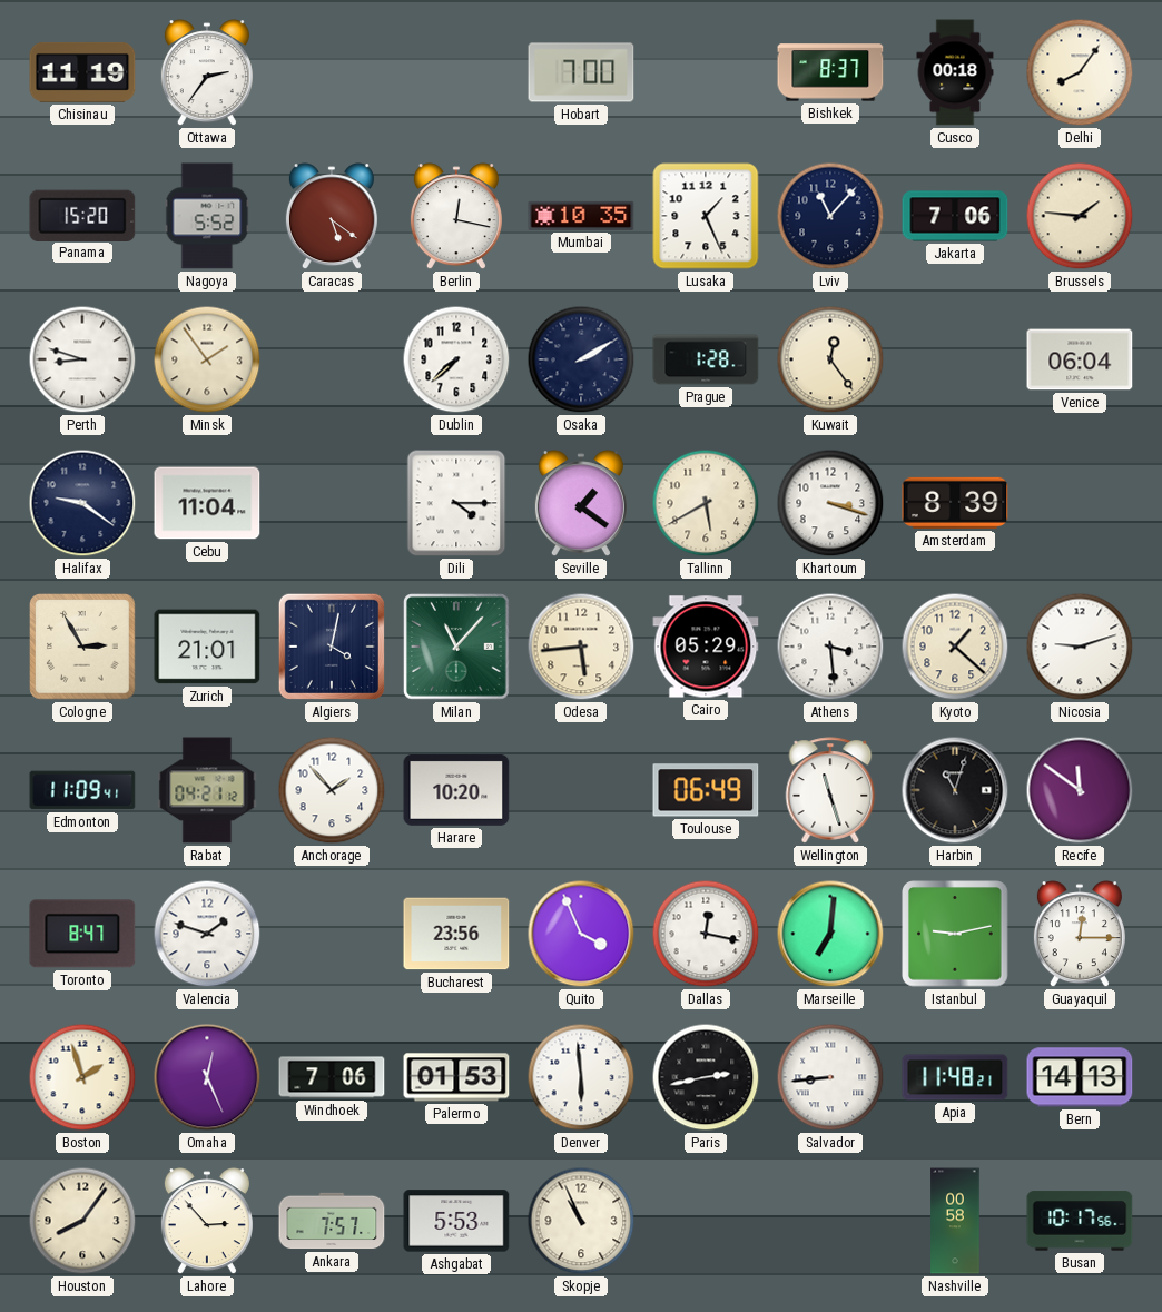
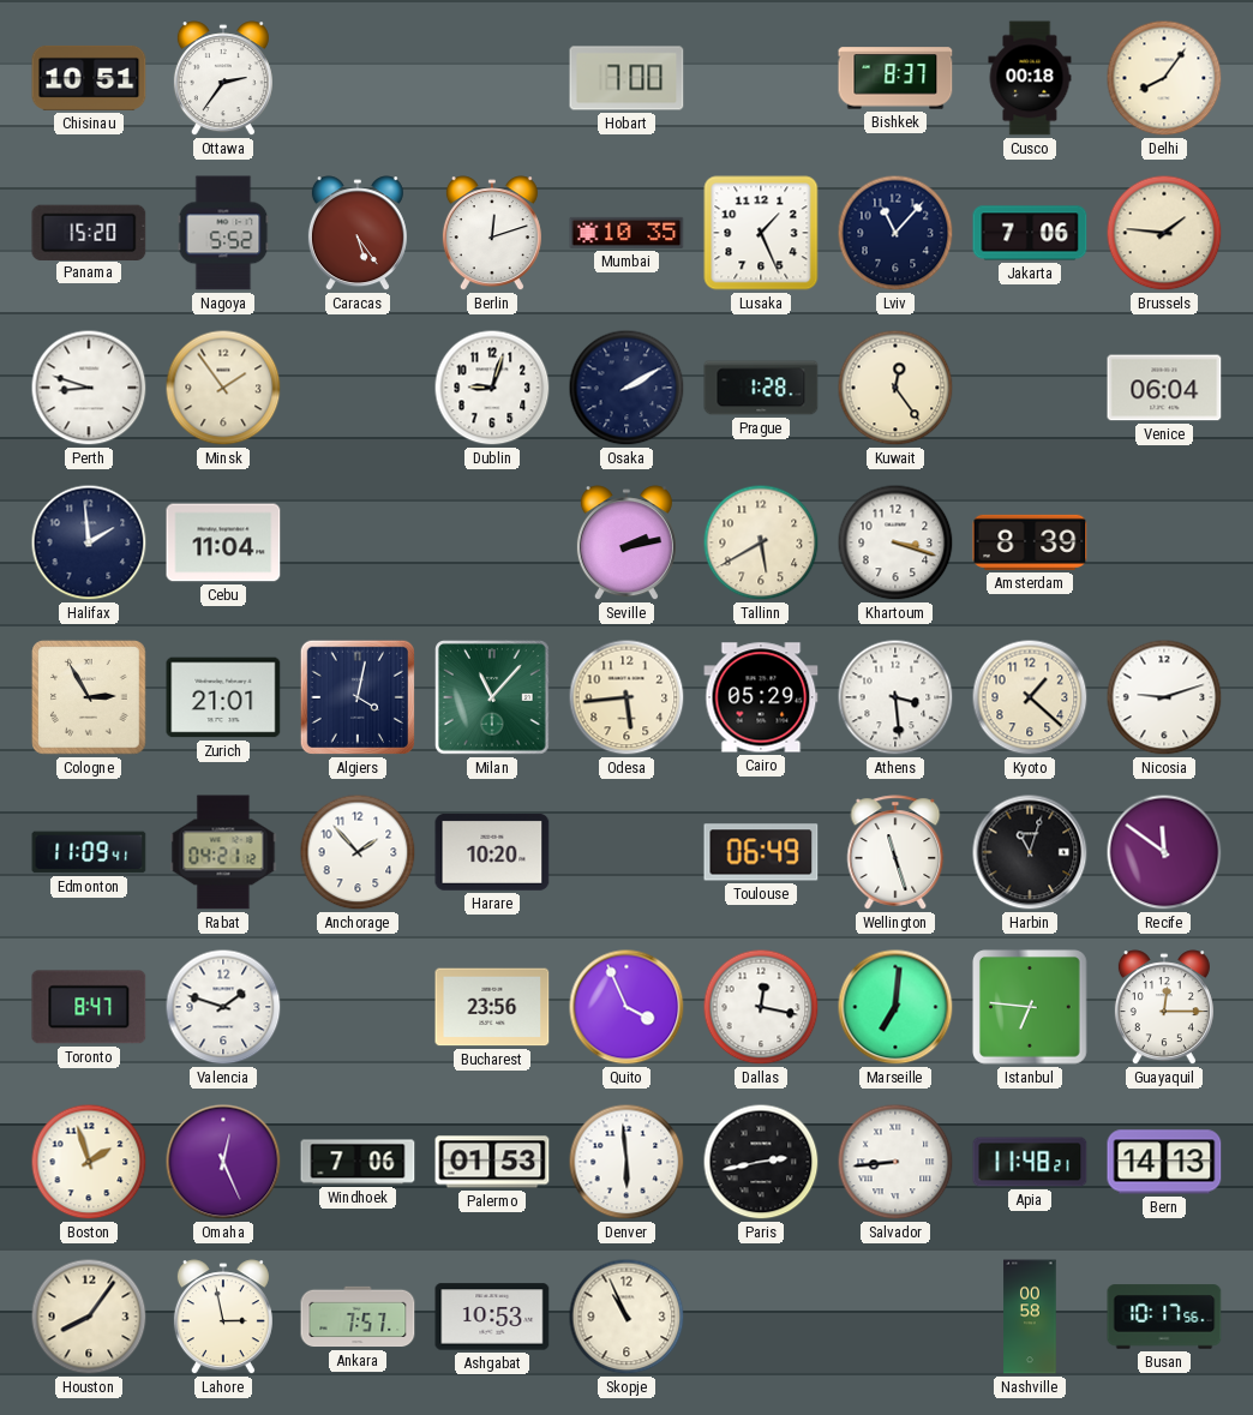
Chisinau: 11:19 -> 10:51 (89, 78)
Caracas: 5:21 -> 5:24 (358, 234)
Berlin: 12:17 -> 12:12 (492, 234)
Dublin: 7:38 -> 9:03 (492, 388)
Halifax: 9:21 -> 1:59 (89, 542)
Dili: 4:15 -> none (456, 503)
Seville: 1:21 -> 2:13 (626, 544)
Istanbul: 9:13 -> 6:46 (1030, 1007)
Lahore: 2:53 -> 2:58 (223, 1318)
Ashgabat: 5:53 -> 10:53 (492, 1317)
